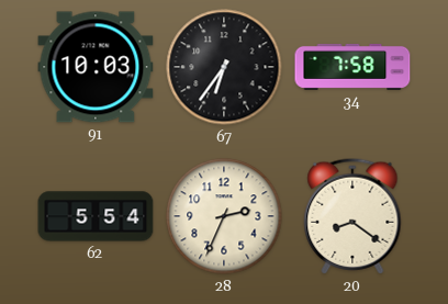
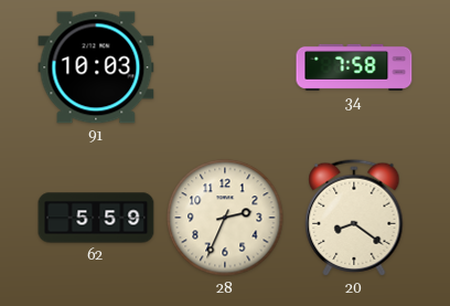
67: 6:36 -> none (224, 67)
62: 5:54 -> 5:59 (96, 218)
